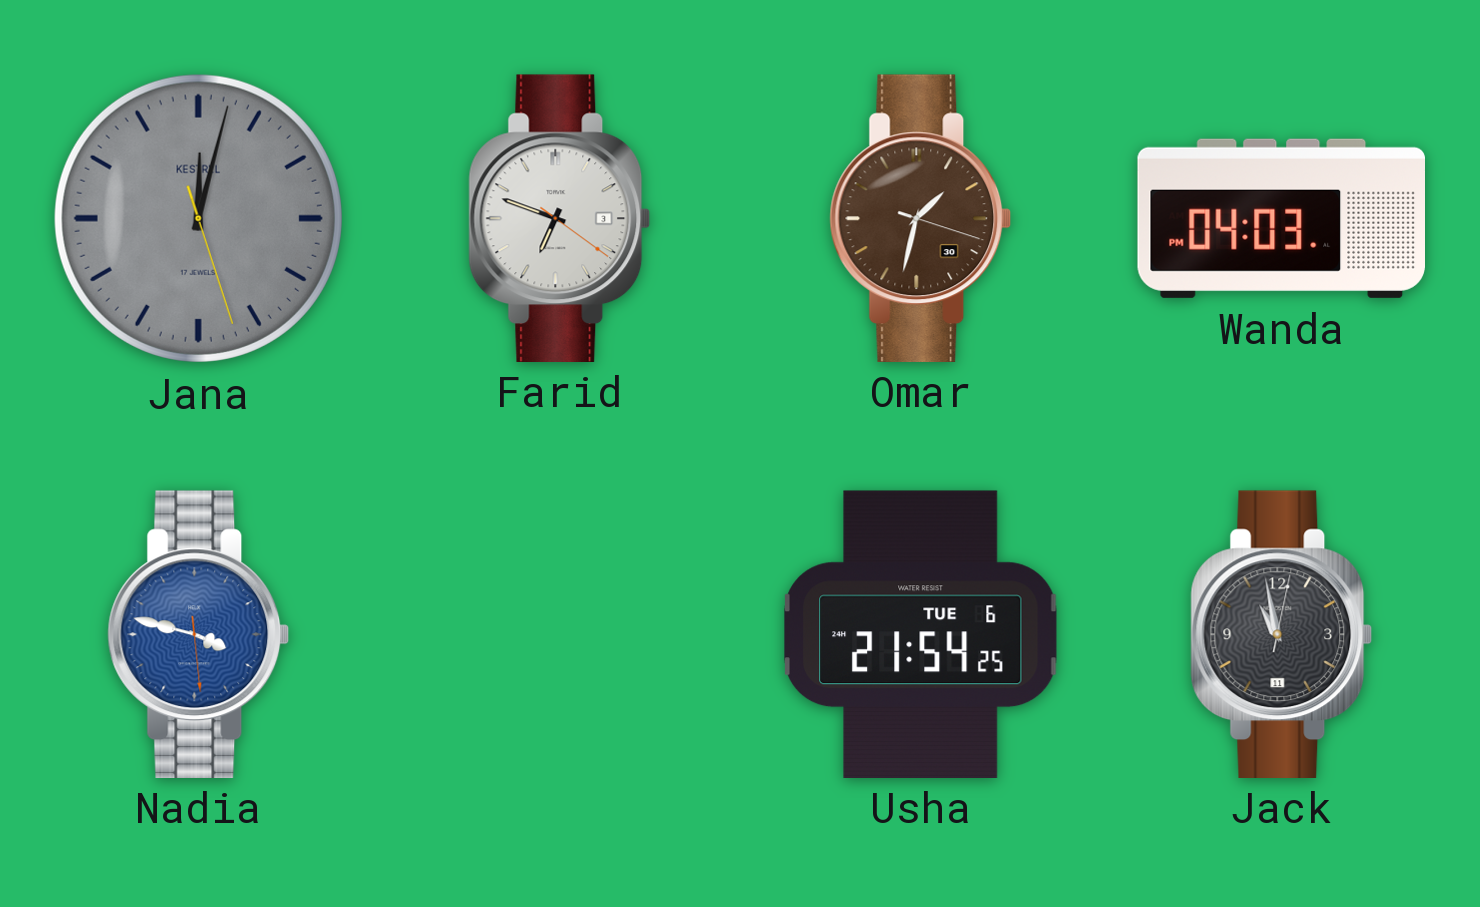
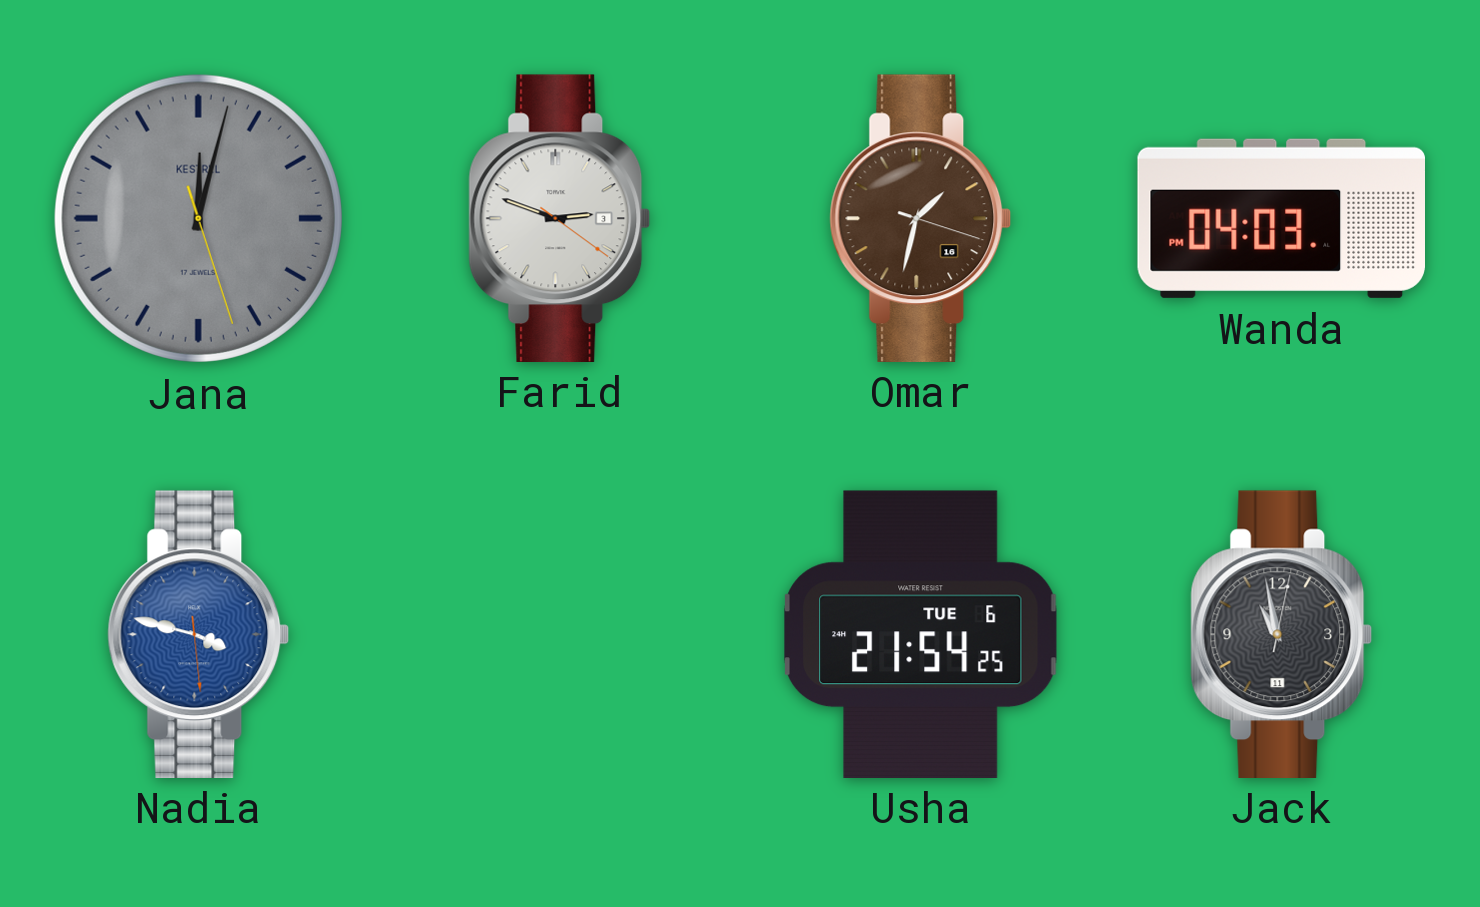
Farid: 6:48 -> 2:48 (560, 218)
Omar date: 30 -> 16 (921, 218)
